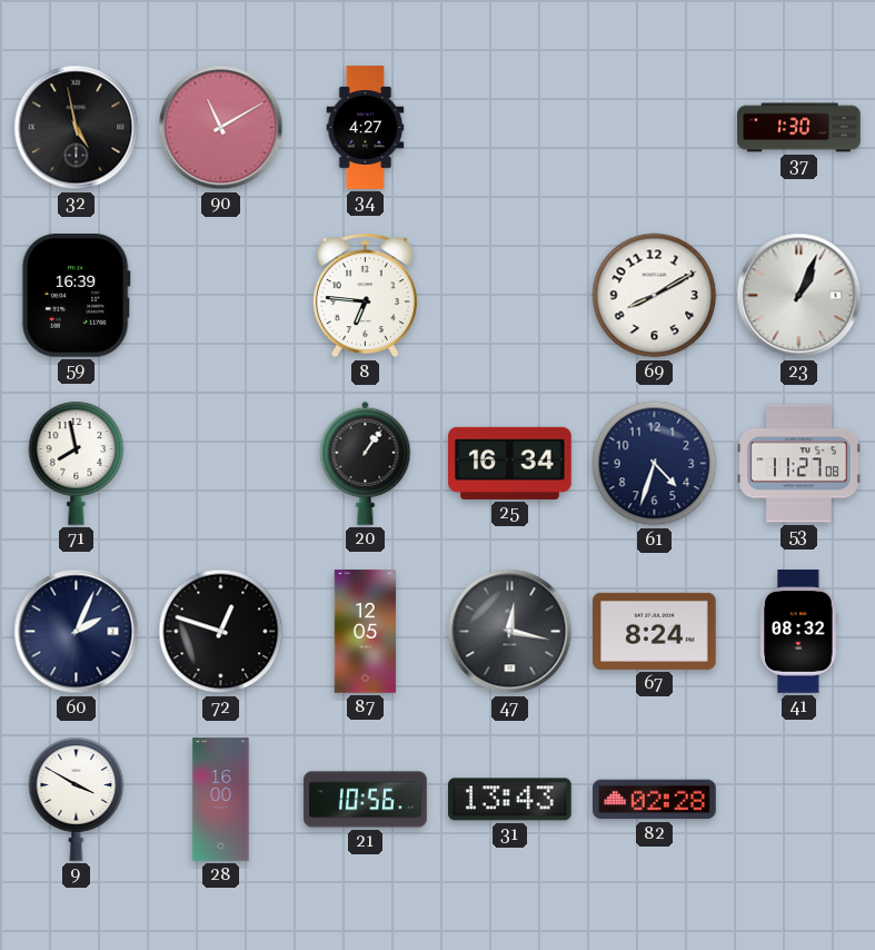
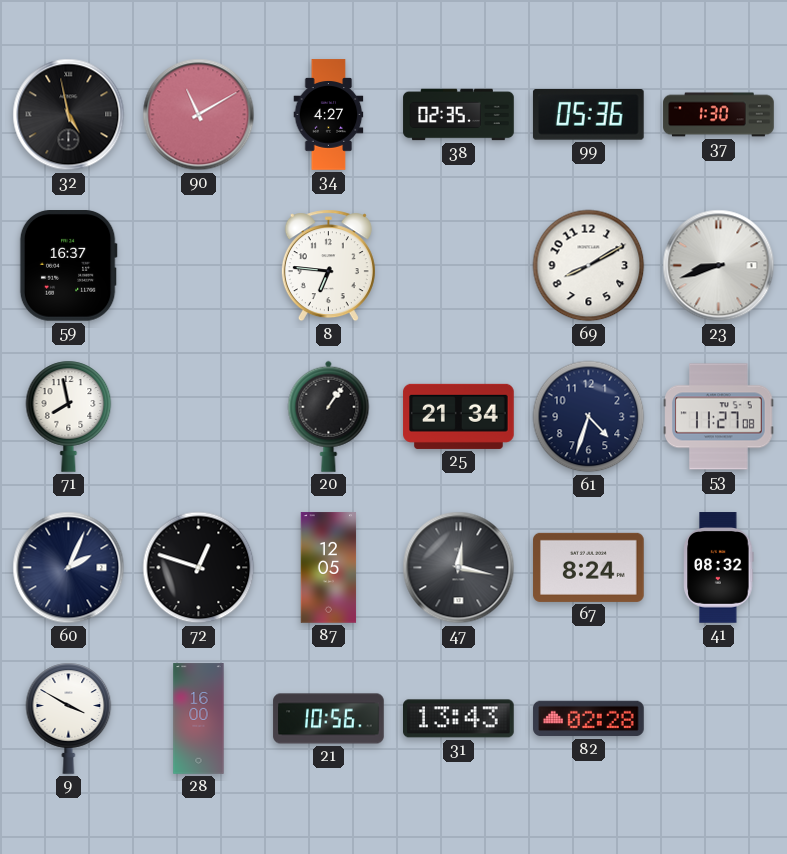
38: none -> 02:35 (459, 115)
99: none -> 05:36 (588, 115)
59: 16:39 -> 16:37 (68, 266)
23: 1:04 -> 8:42 (719, 266)
25: 16:34 -> 21:34 (459, 416)
